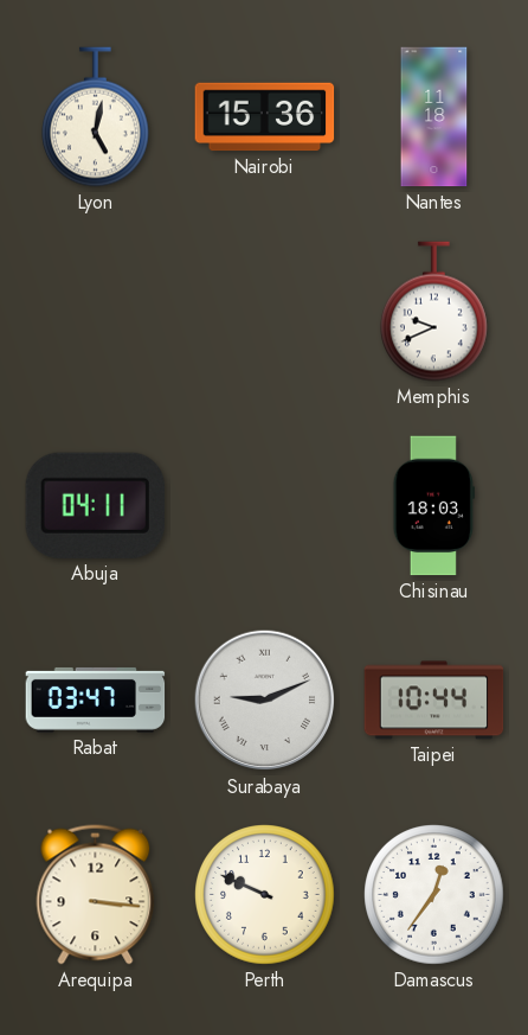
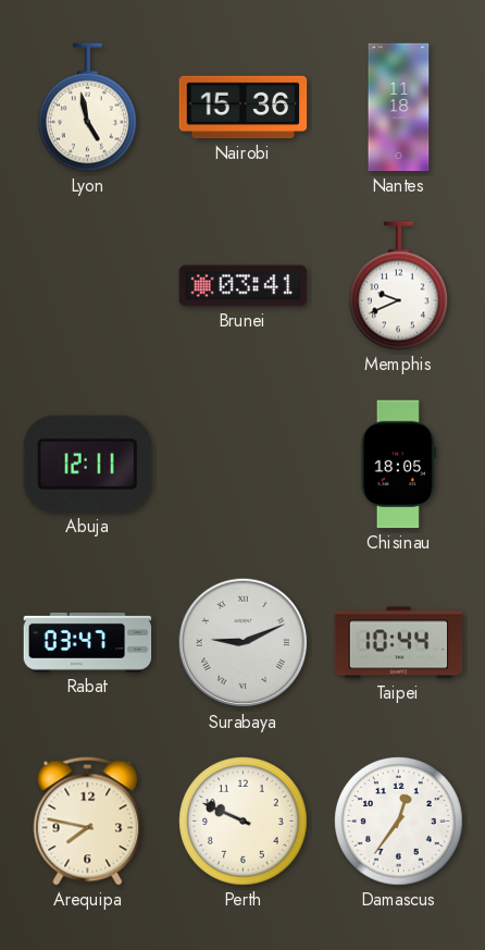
Lyon: 5:02 -> 4:58 (88, 108)
Brunei: none -> 03:41 (244, 286)
Abuja: 04:11 -> 12:11 (87, 464)
Chisinau: 18:03 -> 18:05 (398, 465)
Arequipa: 3:16 -> 7:47 (88, 822)
